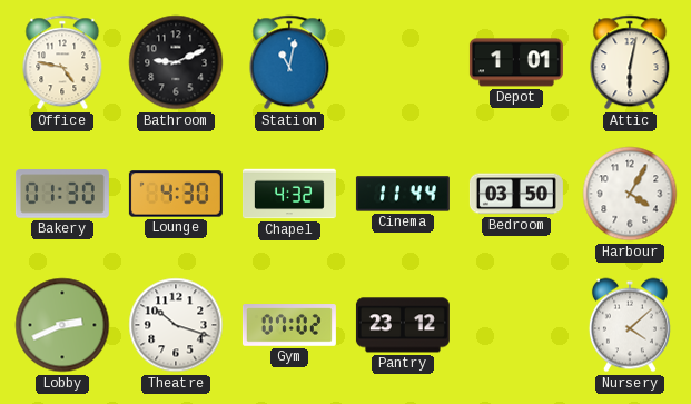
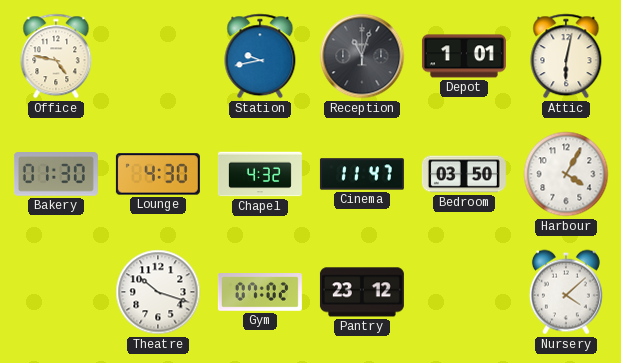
Bathroom: 9:11 -> none (176, 62)
Station: 11:02 -> 9:43 (260, 56)
Reception: none -> 11:03 (362, 56)
Cinema: 11:44 -> 11:47 (362, 174)
Lobby: 2:41 -> none (62, 325)
